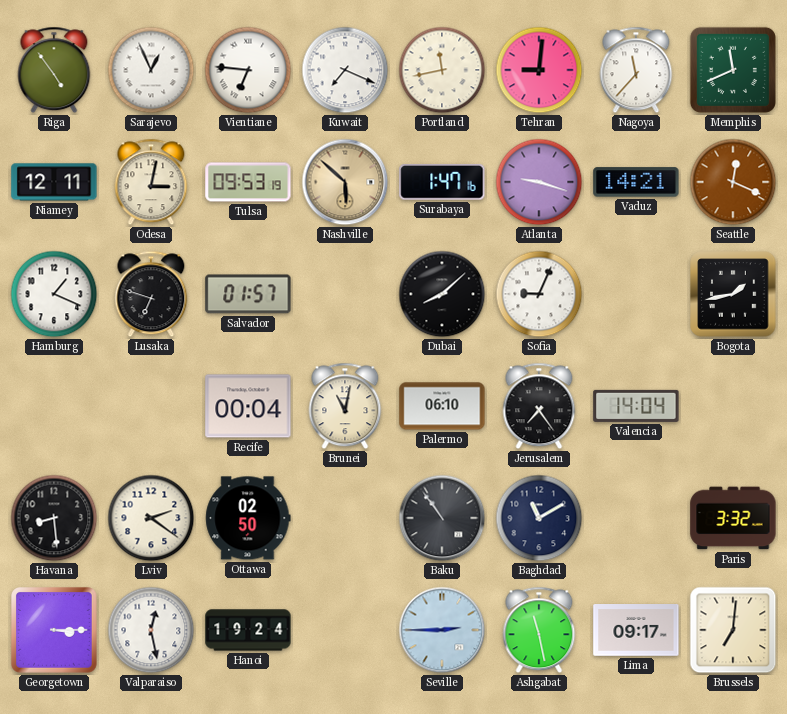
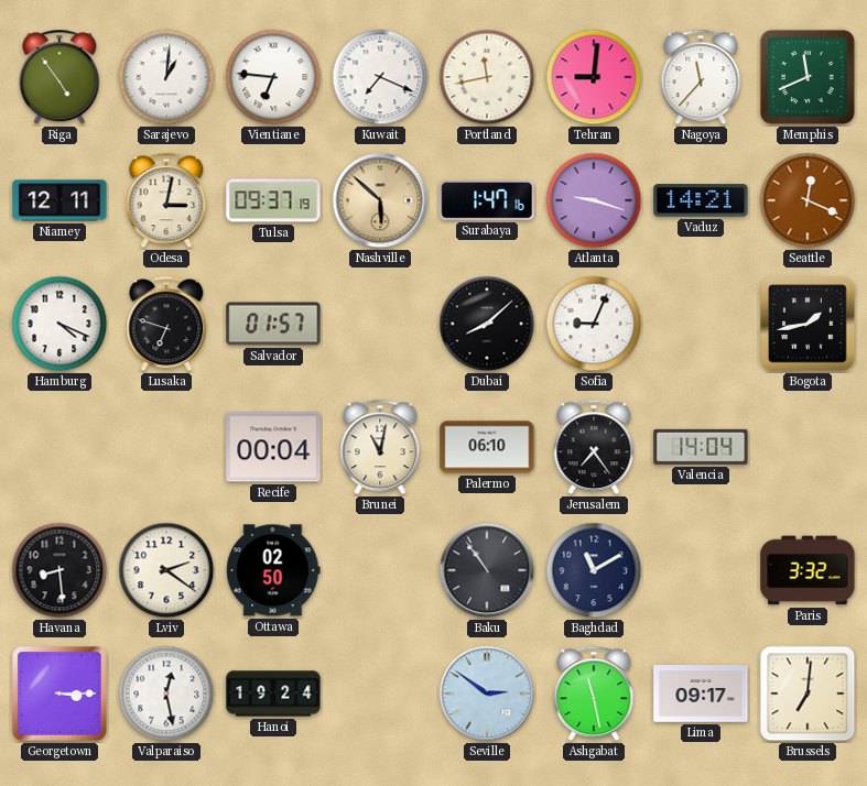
Sarajevo: 12:56 -> 1:01 (166, 77)
Tulsa: 09:53 -> 09:37 (273, 200)
Hamburg: 1:19 -> 4:19 (59, 324)
Seville: 2:45 -> 2:51 (487, 694)
